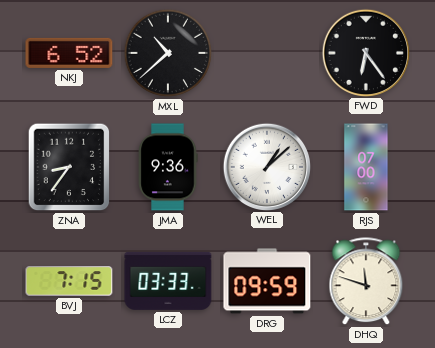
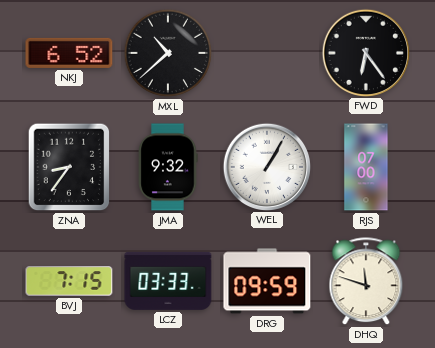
JMA: 9:36 -> 9:32 (168, 167)
WEL: 1:08 -> 1:05 (266, 166)
